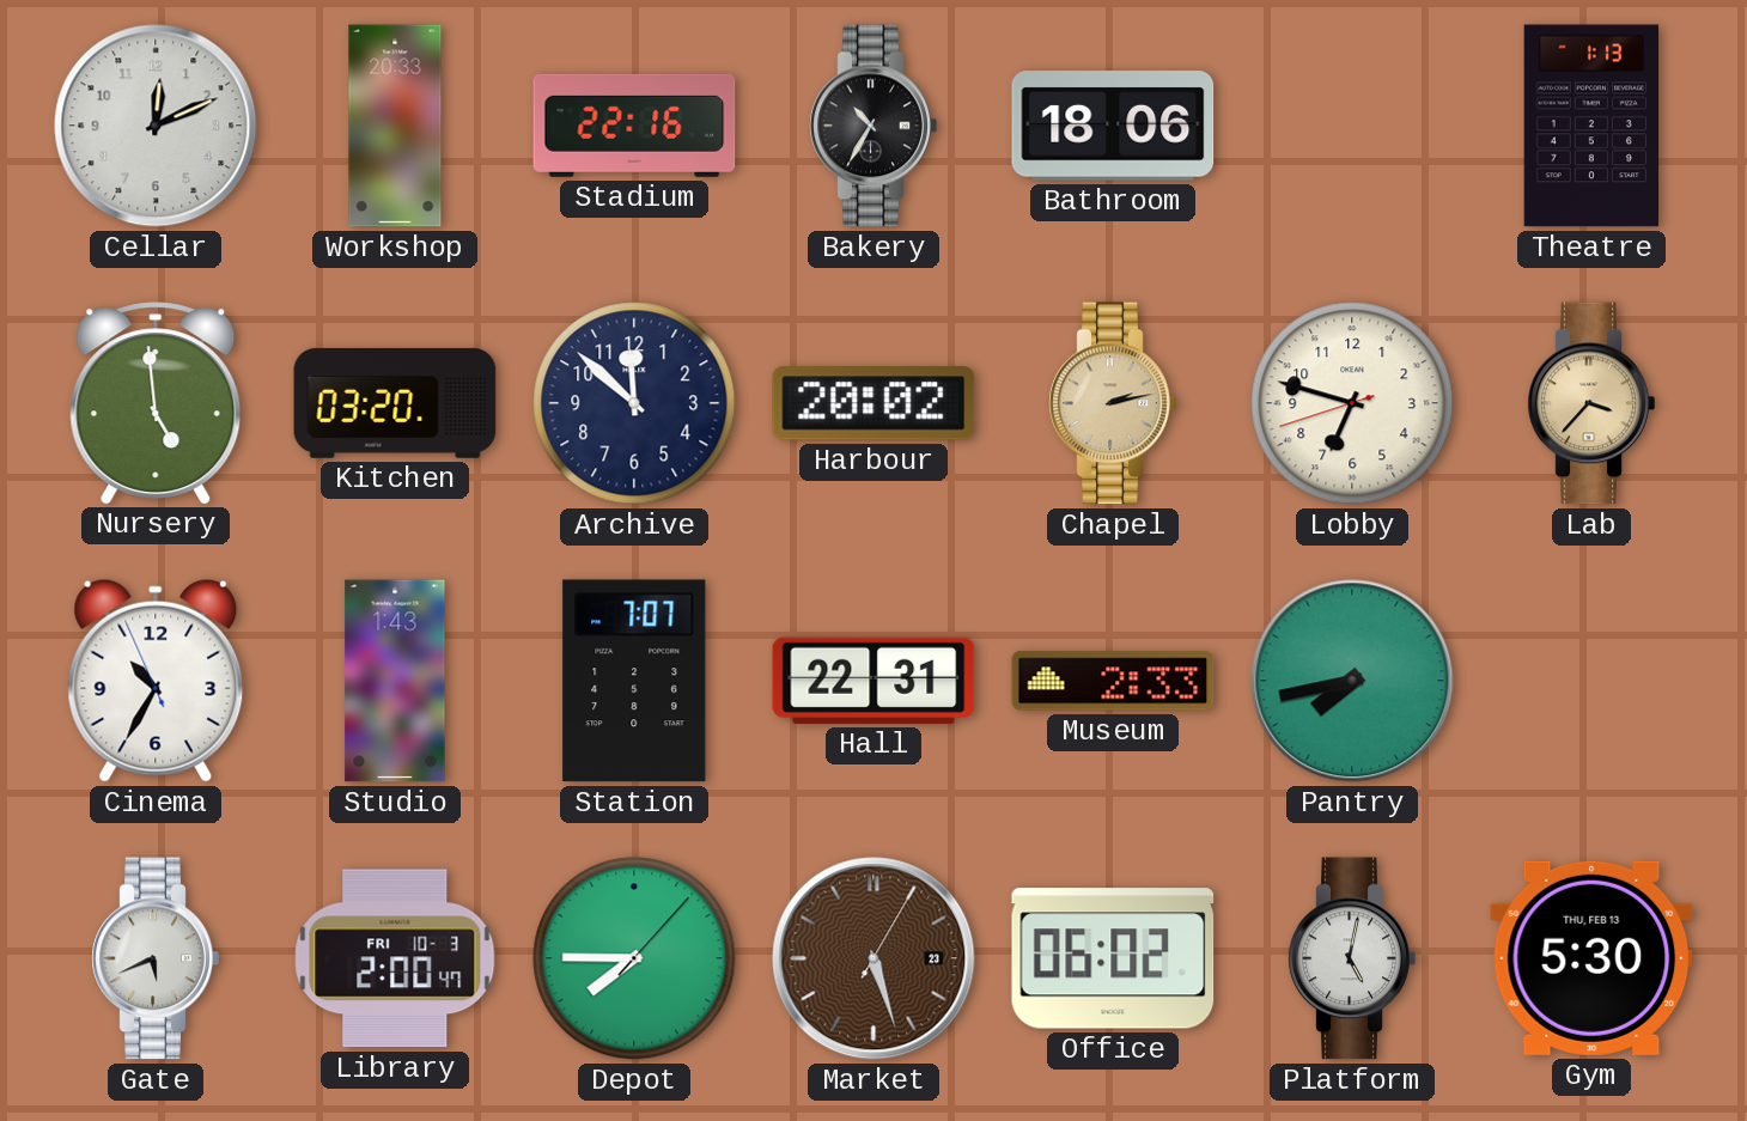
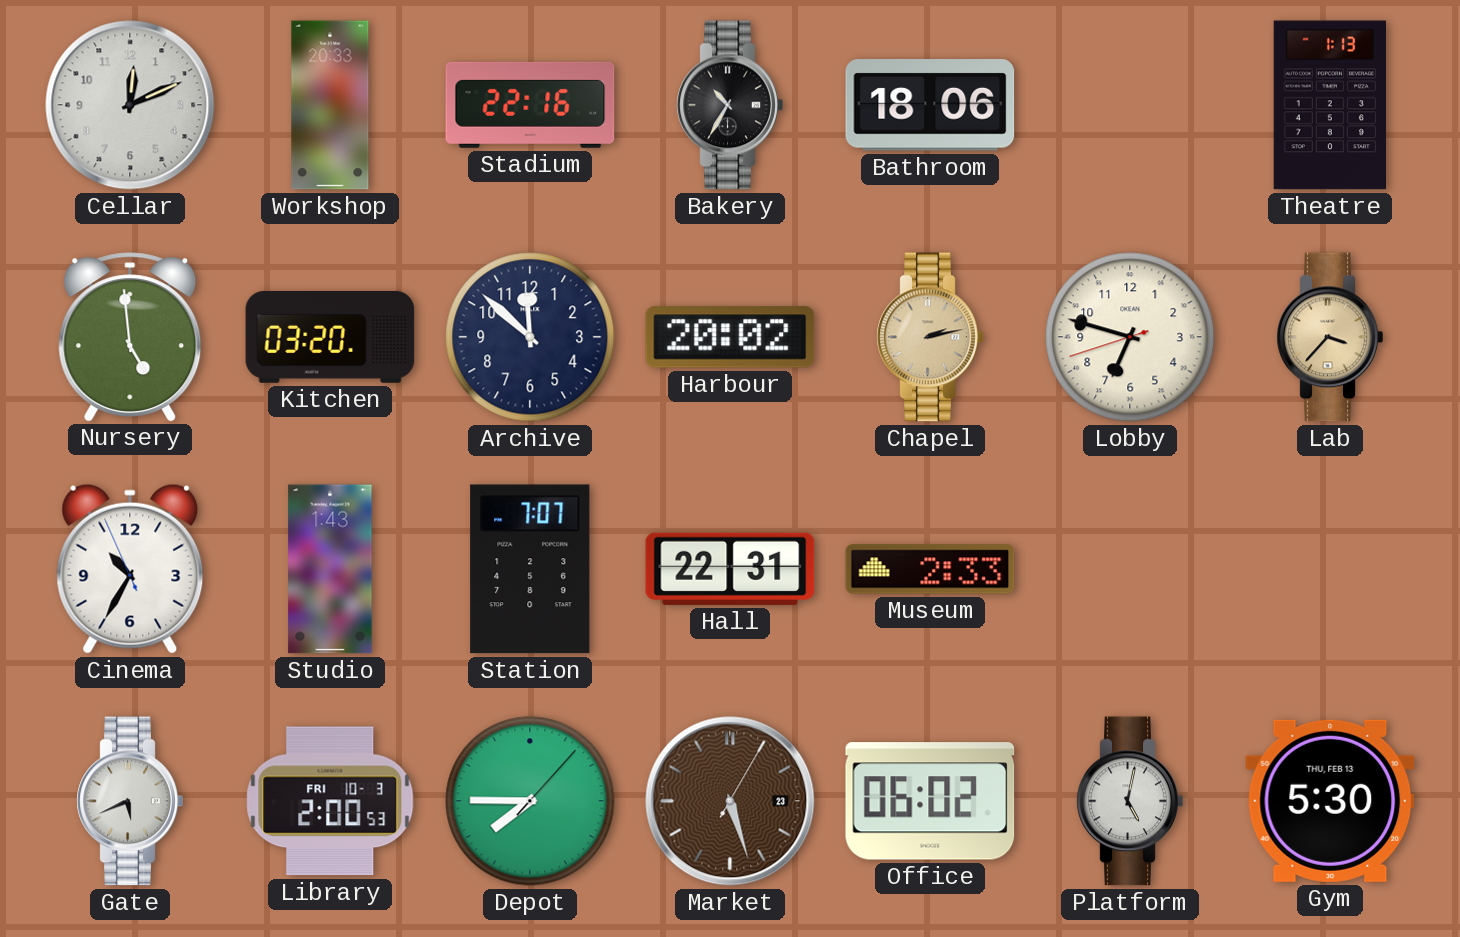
Pantry: 7:43 -> none (1352, 681)
Library: 2:00:47 -> 2:00:53 (330, 801)
